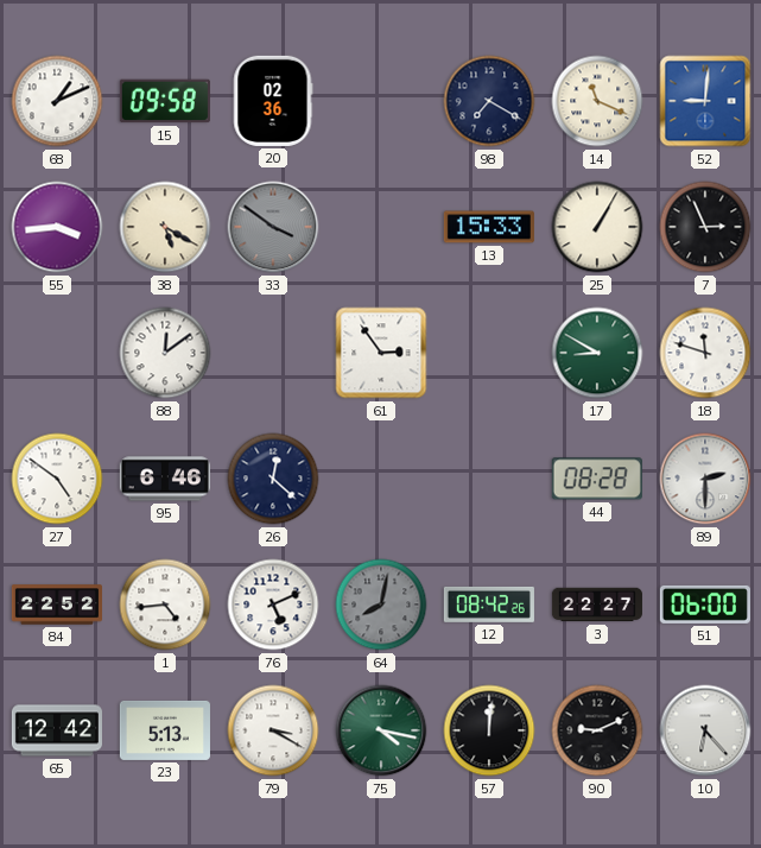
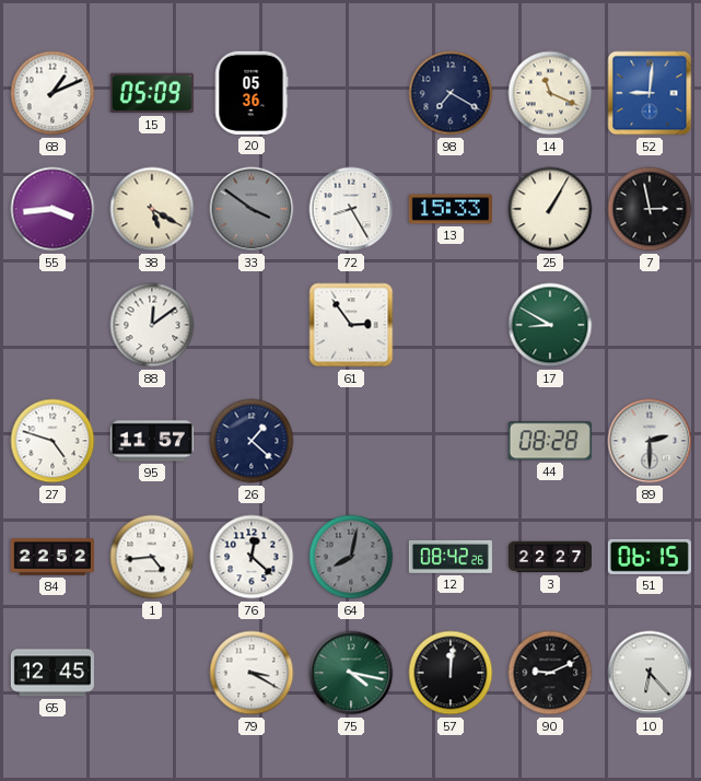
15: 09:58 -> 05:09 (152, 93)
20: 02:36 -> 05:36 (252, 93)
72: none -> 8:25 (351, 209)
7: 2:56 -> 2:58 (650, 209)
18: 11:48 -> none (705, 353)
27: 4:51 -> 4:48 (52, 441)
95: 6:46 -> 11:57 (152, 441)
26: 12:22 -> 1:22 (252, 441)
76: 5:11 -> 12:22 (252, 557)
51: 06:00 -> 06:15 (650, 557)
65: 12:42 -> 12:45 (52, 673)
23: 5:13 -> none (165, 730)
